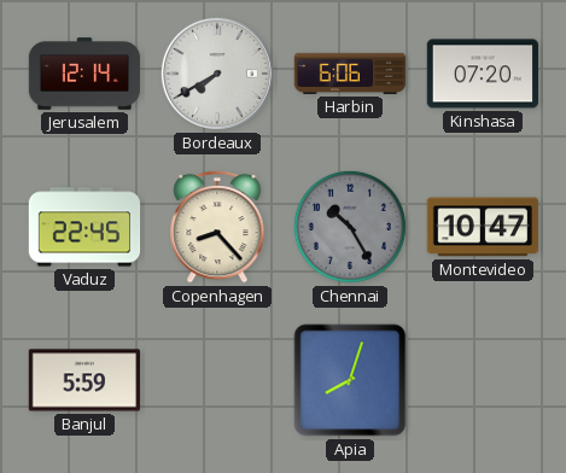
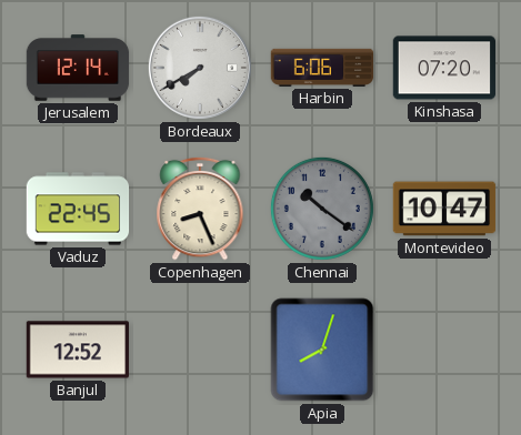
Copenhagen: 8:23 -> 8:26 (200, 209)
Chennai: 10:25 -> 10:21 (322, 209)
Banjul: 5:59 -> 12:52 (77, 350)
